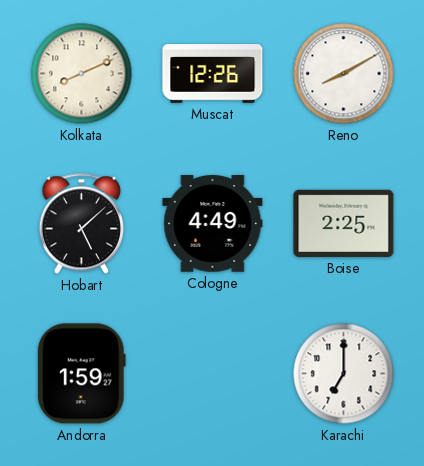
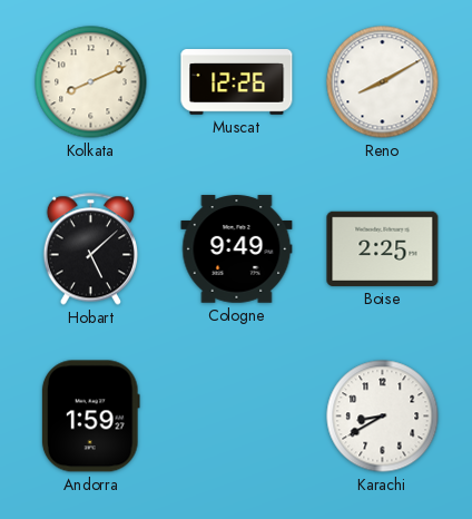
Cologne: 4:49 -> 9:49 (237, 249)
Karachi: 7:00 -> 8:40 (383, 417)
